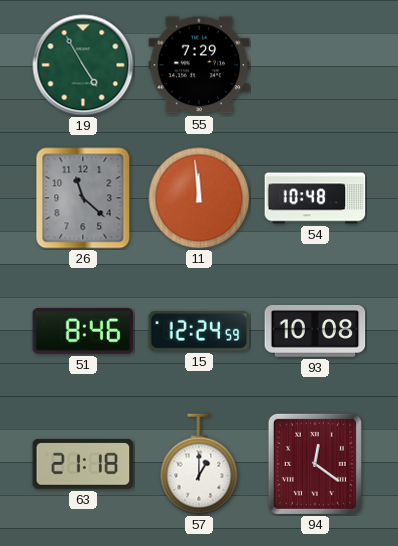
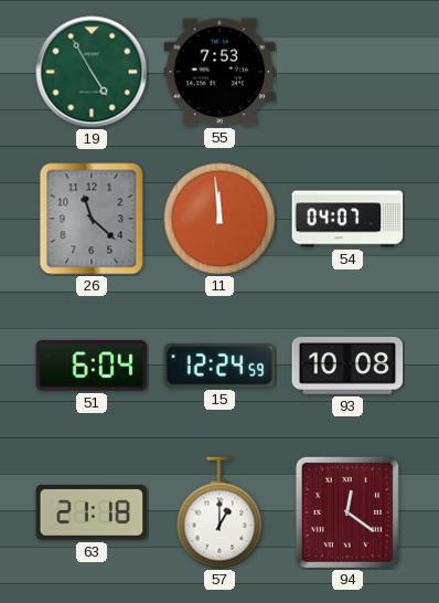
55: 7:29 -> 7:53 (219, 72)
54: 10:48 -> 04:07 (347, 219)
51: 8:46 -> 6:04 (92, 366)
